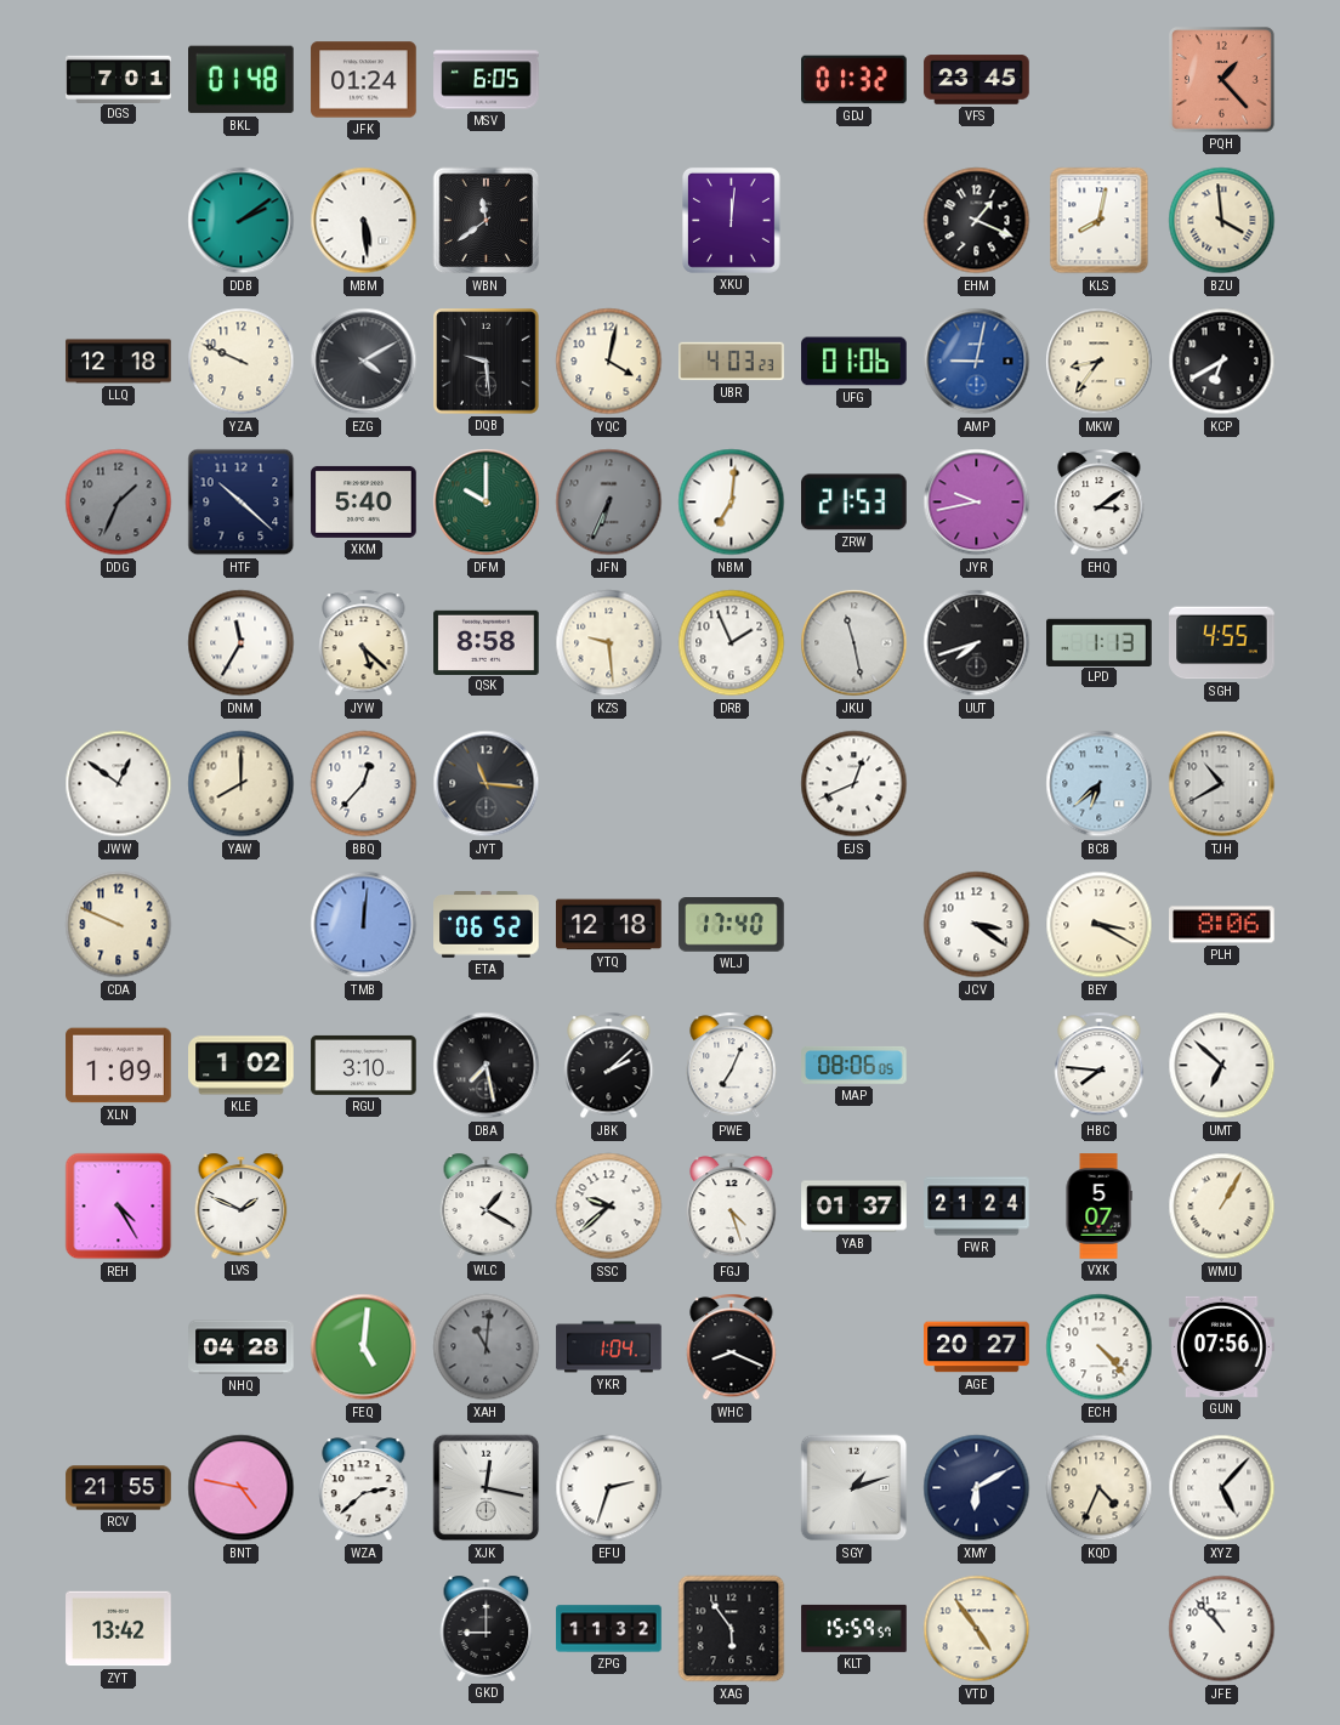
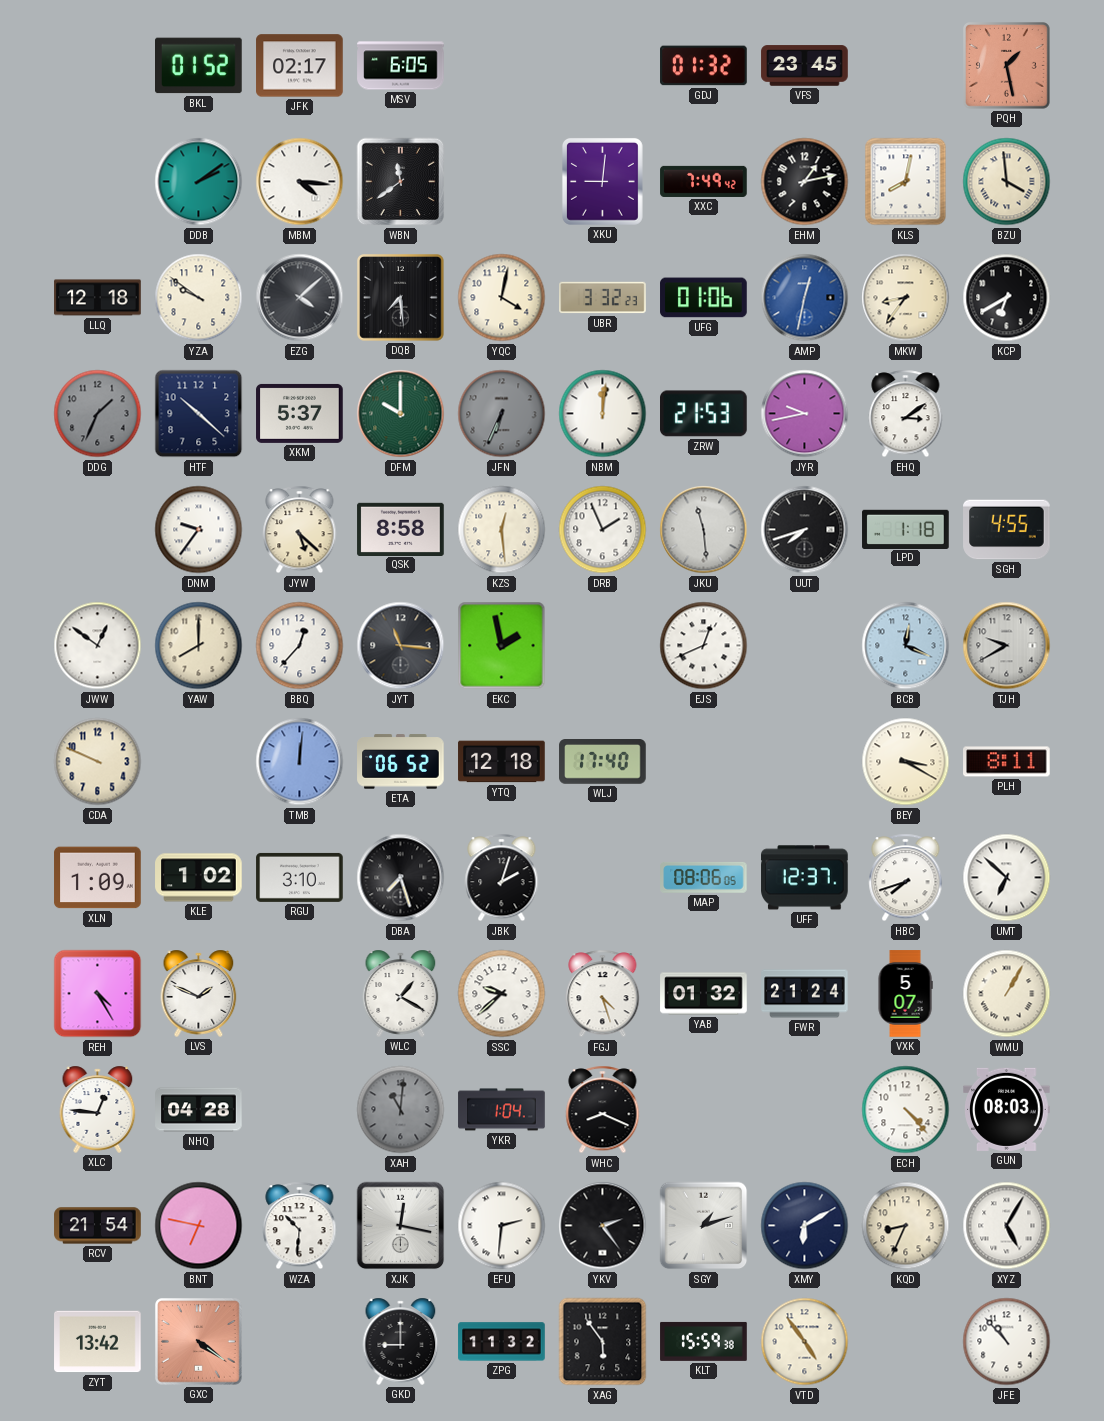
DGS: 7:01 -> none (119, 79)
BKL: 01:48 -> 01:52 (199, 66)
JFK: 01:24 -> 02:17 (300, 66)
PQH: 1:23 -> 1:28 (1007, 66)
MBM: 5:29 -> 4:16 (300, 182)
XKU: 12:01 -> 9:01 (602, 181)
XXC: none -> 7:49 (704, 181)
EHM: 1:19 -> 1:13 (805, 182)
YZA: 9:49 -> 9:51 (199, 298)
EZG: 4:10 -> 4:08 (300, 298)
DQB: 9:29 -> 7:29 (401, 298)
UBR: 4:03 -> 3:32 (603, 298)
AMP: 9:02 -> 12:32 (805, 298)
XKM: 5:40 -> 5:37 (300, 413)
NBM: 7:01 -> 12:01 (603, 414)
DNM: 11:35 -> 9:36 (199, 530)
KZS: 9:29 -> 12:29 (502, 530)
JKU: 11:28 -> 11:29 (704, 530)
LPD: 1:13 -> 1:18 (906, 529)
EKC: none -> 1:58 (502, 646)
BCB: 6:38 -> 12:19 (906, 646)
TJH: 10:40 -> 9:40 (1007, 646)
JCV: 3:21 -> none (977, 925)
PLH: 8:06 -> 8:11 (1007, 762)
DBA: 7:28 -> 7:27 (401, 878)
JBK: 2:08 -> 2:03 (502, 878)
PWE: 7:04 -> none (732, 1066)
UFF: none -> 12:37 (805, 878)
HBC: 7:46 -> 7:42 (906, 878)
YAB: 01:37 -> 01:32 (704, 994)
XLC: none -> 12:46 (98, 1109)
FEQ: 5:01 -> none (364, 1347)
AGE: 20:27 -> none (977, 1347)
GUN: 07:56 -> 08:03 (1007, 1109)
RCV: 21:55 -> 21:54 (98, 1226)
BNT: 4:47 -> 6:47 (199, 1226)
WZA: 2:38 -> 10:31 (300, 1226)
EFU: 2:33 -> 2:31 (502, 1226)
YKV: none -> 2:24 (603, 1226)
KQD: 4:34 -> 8:34 (906, 1226)
XYZ: 5:07 -> 5:05 (1007, 1226)
GXC: none -> 4:21 (199, 1342)
KLT: 15:59:57 -> 15:59:38 (704, 1341)
